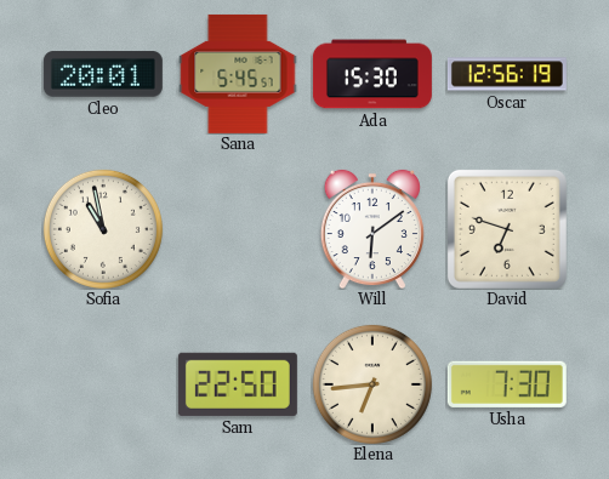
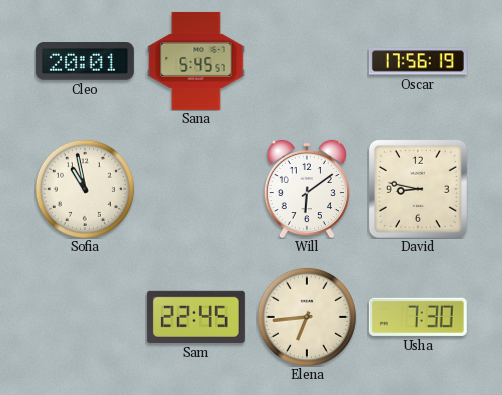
Ada: 15:30 -> none (372, 74)
Oscar: 12:56 -> 17:56 (418, 61)
David: 6:48 -> 8:47 (418, 189)
Sam: 22:50 -> 22:45 (196, 317)
